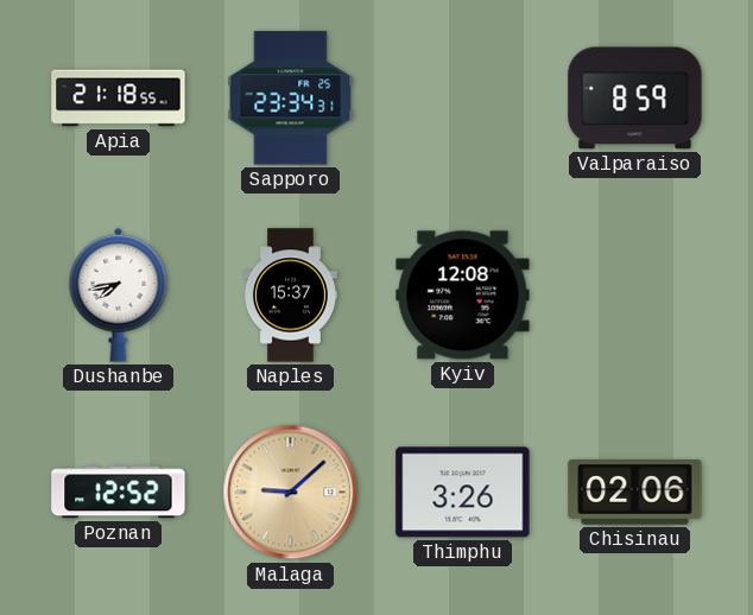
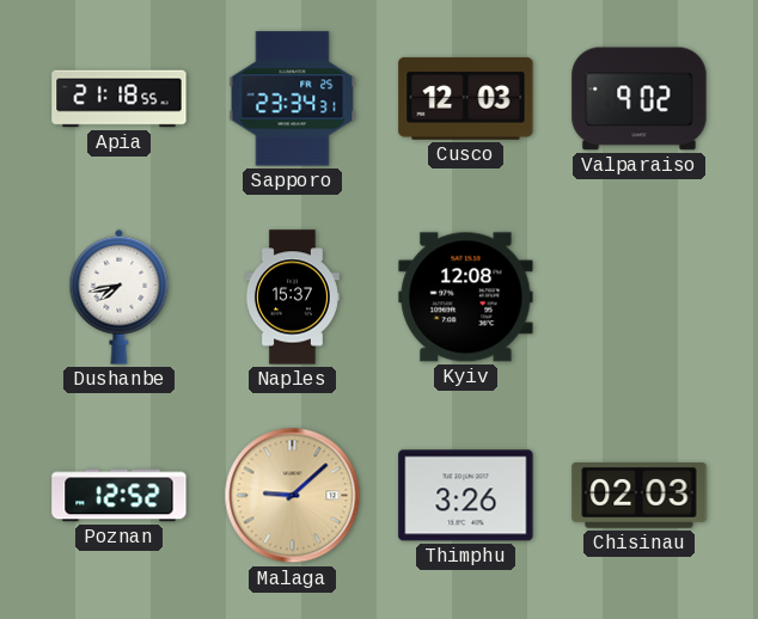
Cusco: none -> 12:03 (466, 98)
Valparaiso: 8:59 -> 9:02 (640, 99)
Chisinau: 02:06 -> 02:03 (640, 496)
